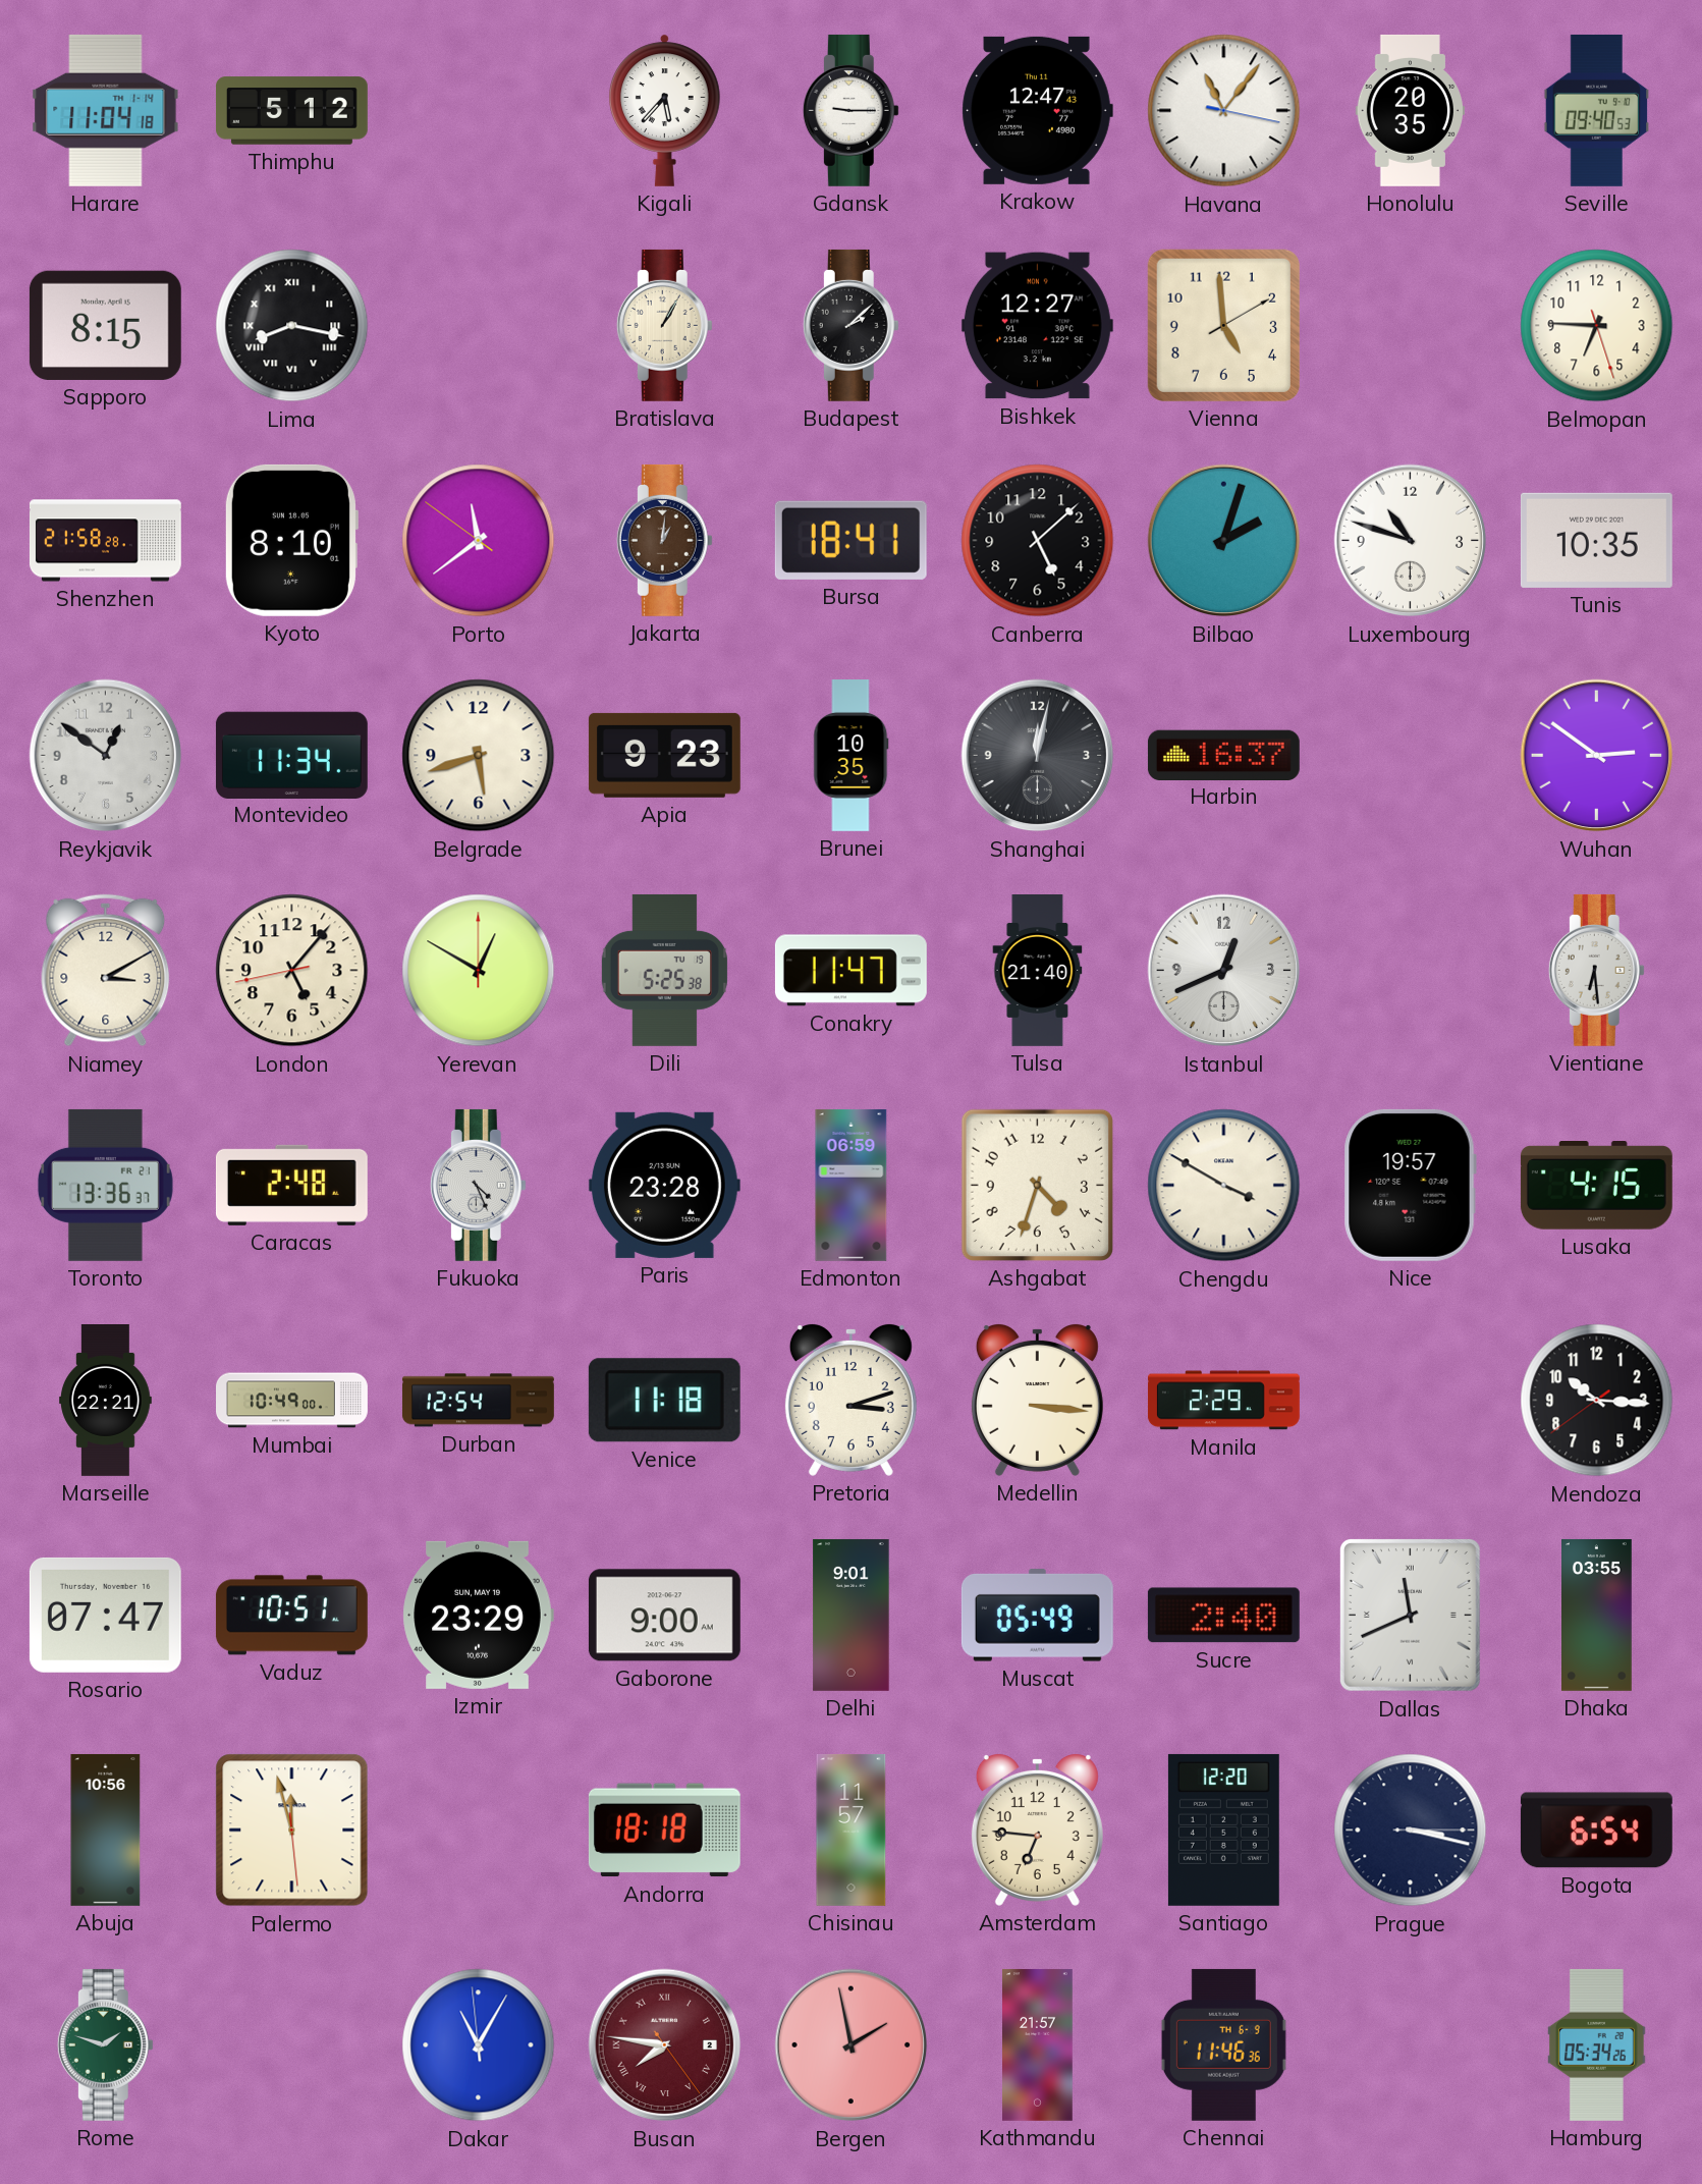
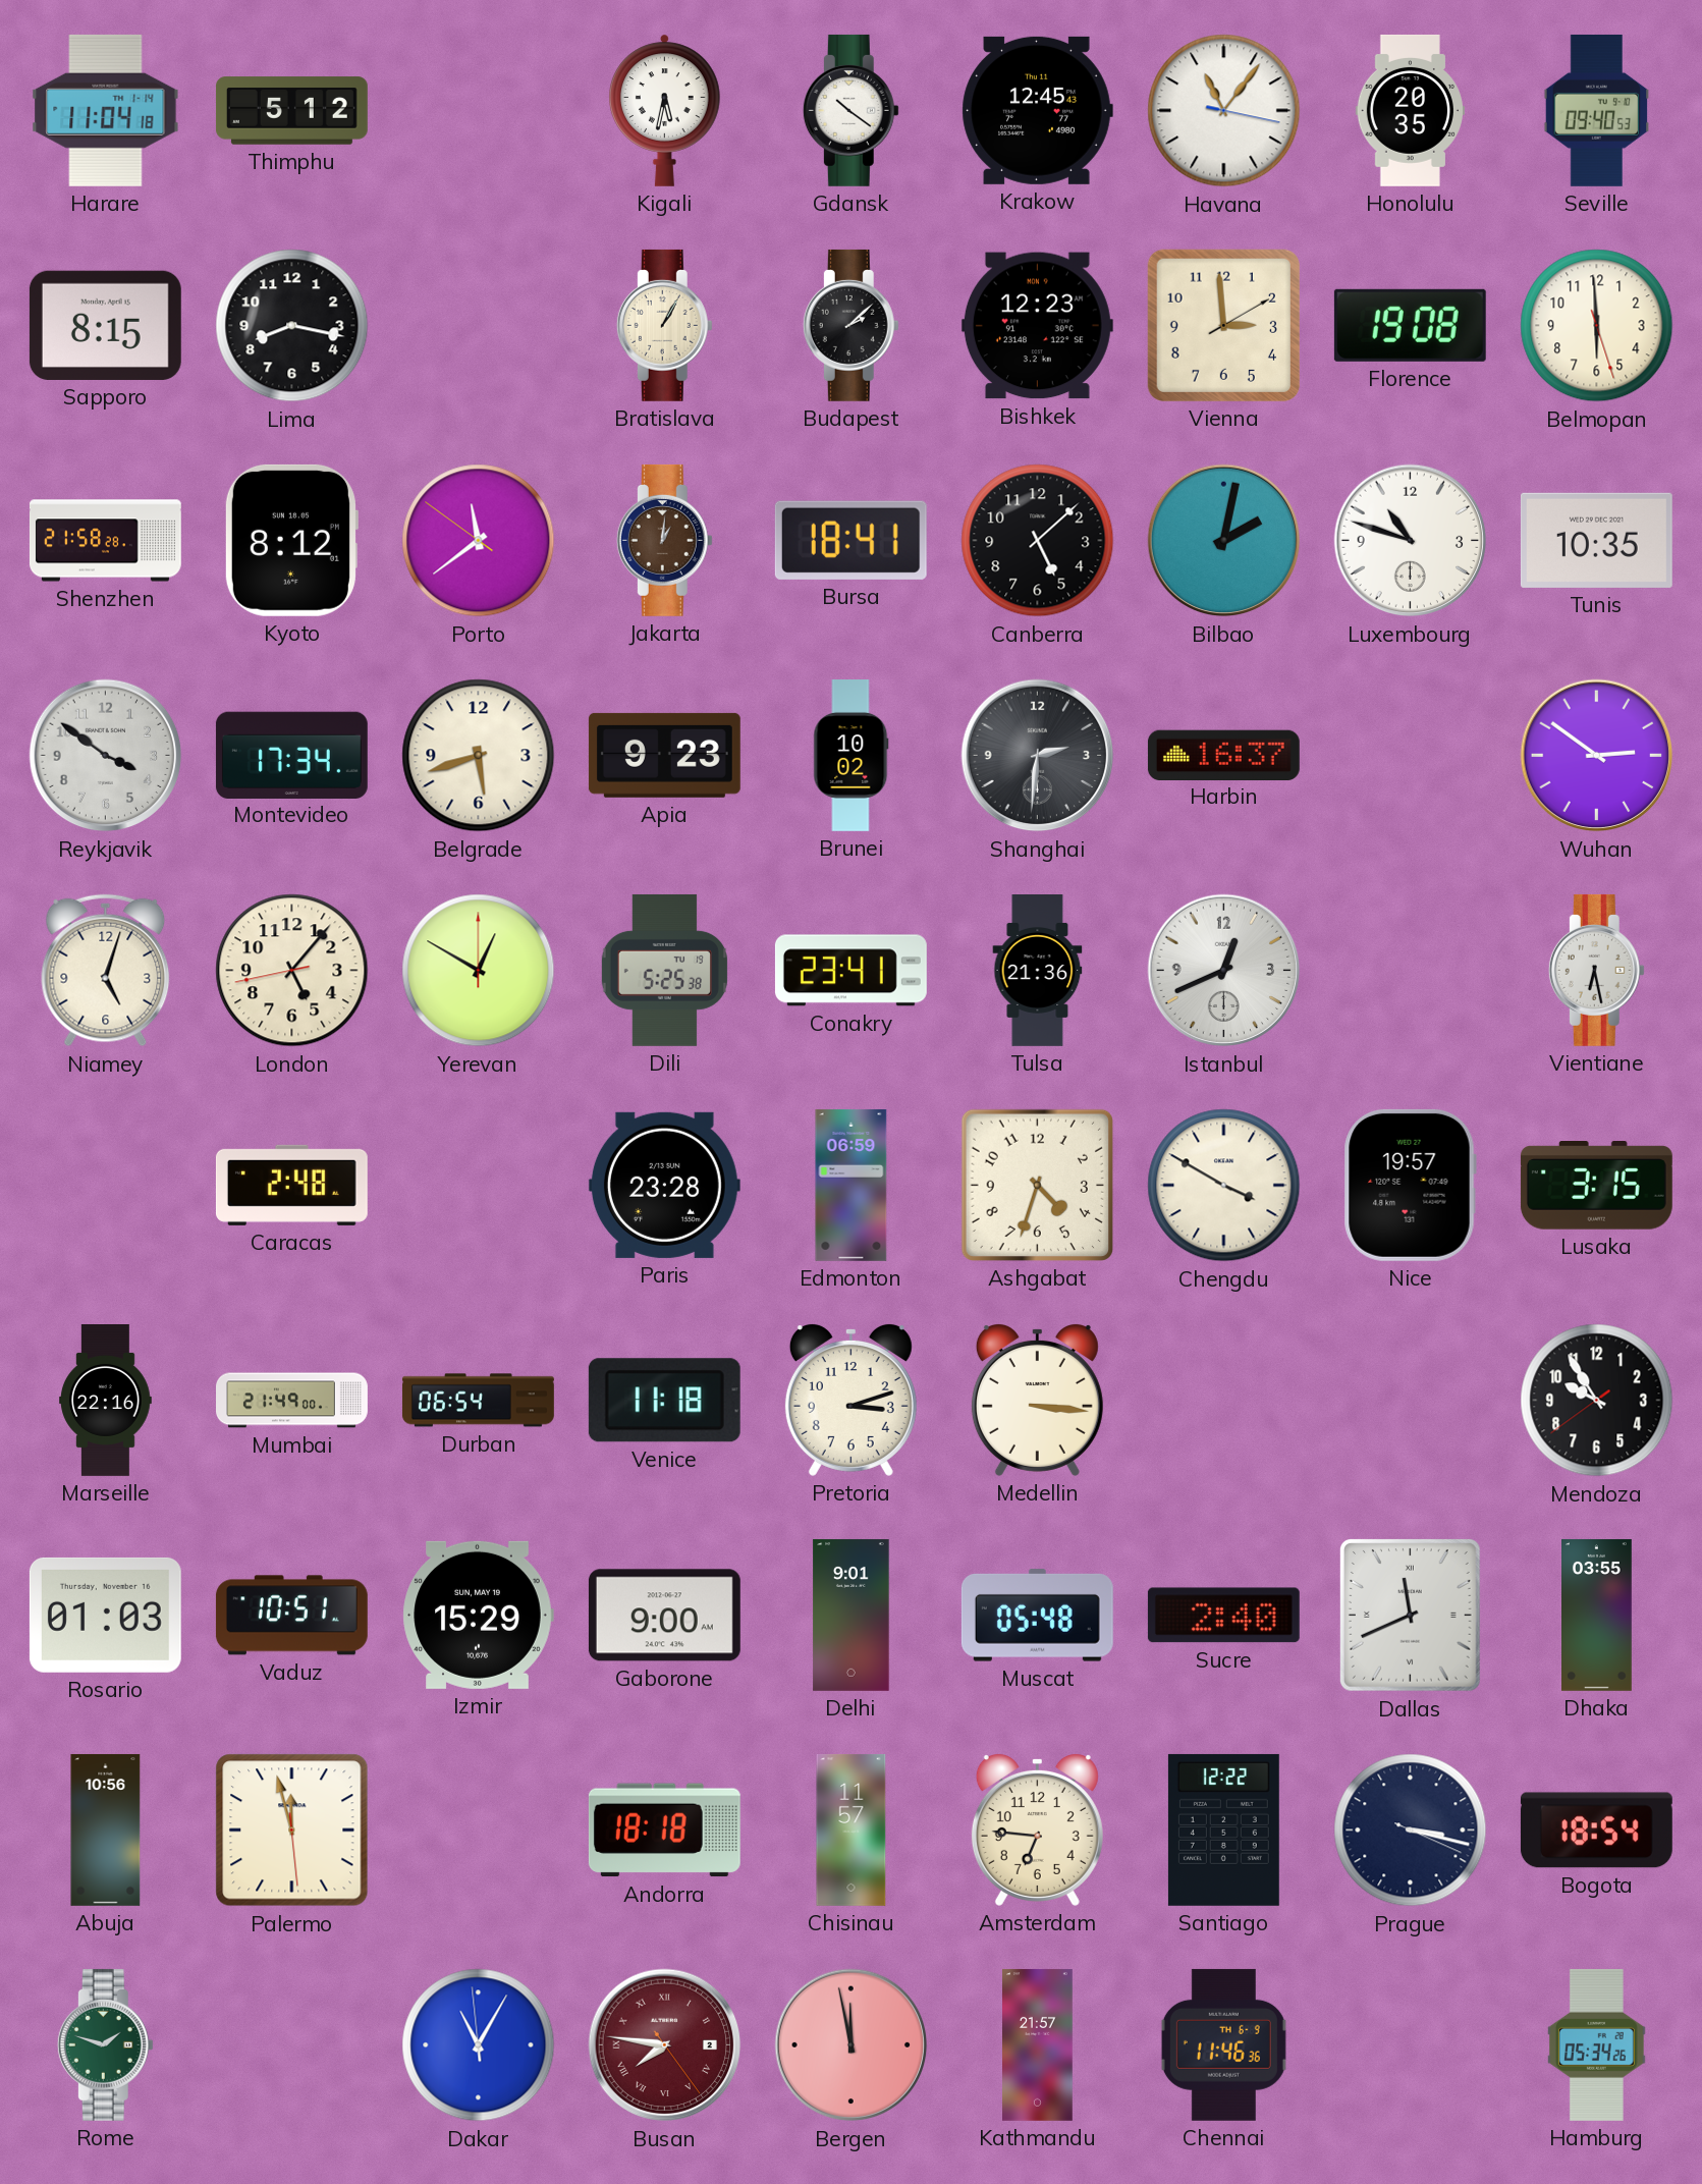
Kigali: 5:37 -> 5:32 (665, 110)
Gdansk: 9:15 -> 10:21 (850, 110)
Krakow: 12:47 -> 12:45 (1037, 110)
Lima numerals: Roman -> Arabic (292, 326)
Bishkek: 12:27 -> 12:23 (1037, 326)
Vienna: 4:59 -> 2:59 (1223, 325)
Florence: none -> 19:08 (1410, 325)
Belmopan: 6:45 -> 5:59 (1597, 326)
Kyoto: 8:10 -> 8:12 (291, 540)
Bilbao: 2:03 -> 2:02 (1224, 541)
Reykjavik: 12:51 -> 3:51 (106, 756)
Montevideo: 11:34 -> 17:34 (291, 755)
Brunei: 10:35 -> 10:02 (852, 756)
Shanghai: 12:02 -> 2:31 (1038, 756)
Niamey: 3:10 -> 5:03 (106, 971)
Conakry: 11:47 -> 23:41 (850, 971)
Tulsa: 21:40 -> 21:36 (1038, 971)
Vientiane: 6:29 -> 6:28 (1596, 970)
Toronto: 13:36 -> none (105, 1185)
Fukuoka: 4:26 -> none (478, 1185)
Lusaka: 4:15 -> 3:15 (1596, 1186)
Marseille: 22:21 -> 22:16 (106, 1401)
Mumbai: 10:49 -> 21:49 (292, 1401)
Durban: 12:54 -> 06:54 (478, 1401)
Manila: 2:29 -> none (1223, 1401)
Mendoza: 10:15 -> 9:54 (1597, 1401)
Rosario: 07:47 -> 01:03 (105, 1615)
Izmir: 23:29 -> 15:29 (478, 1615)
Muscat: 05:49 -> 05:48 (1037, 1616)
Santiago: 12:20 -> 12:22 (1223, 1830)
Prague: 3:17:15 -> 3:17:19 (1411, 1831)
Bogota: 6:54 -> 18:54 (1596, 1831)
Bergen: 1:58 -> 11:58 (852, 2045)
